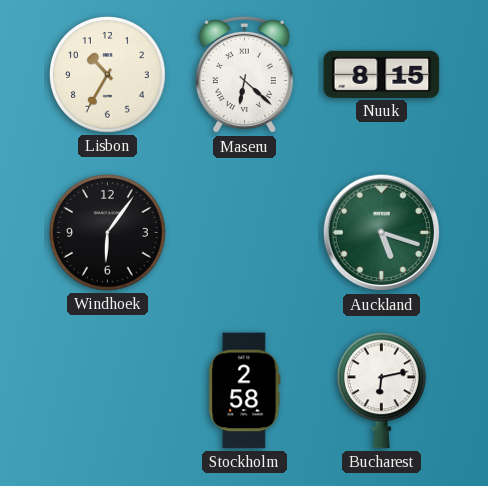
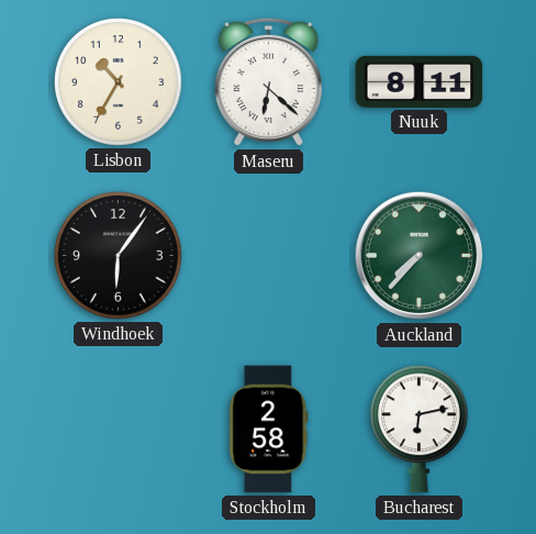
Nuuk: 8:15 -> 8:11 (420, 81)
Auckland: 5:18 -> 7:37 (420, 256)
